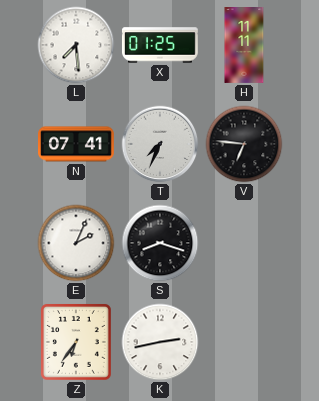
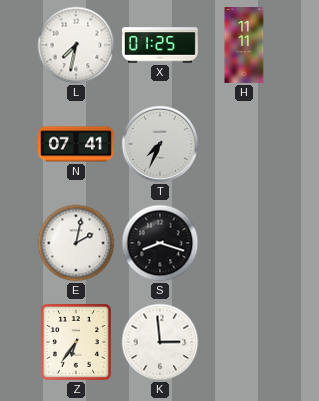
L: 7:29 -> 7:32 (76, 45)
V: 6:46 -> none (244, 144)
E: 2:04 -> 2:02 (76, 243)
K: 2:43 -> 2:59 (160, 342)
